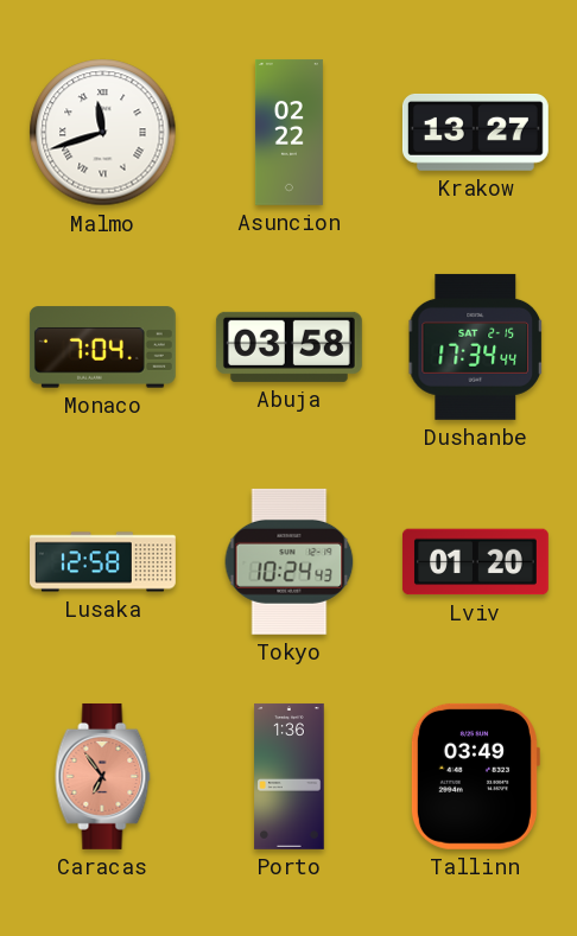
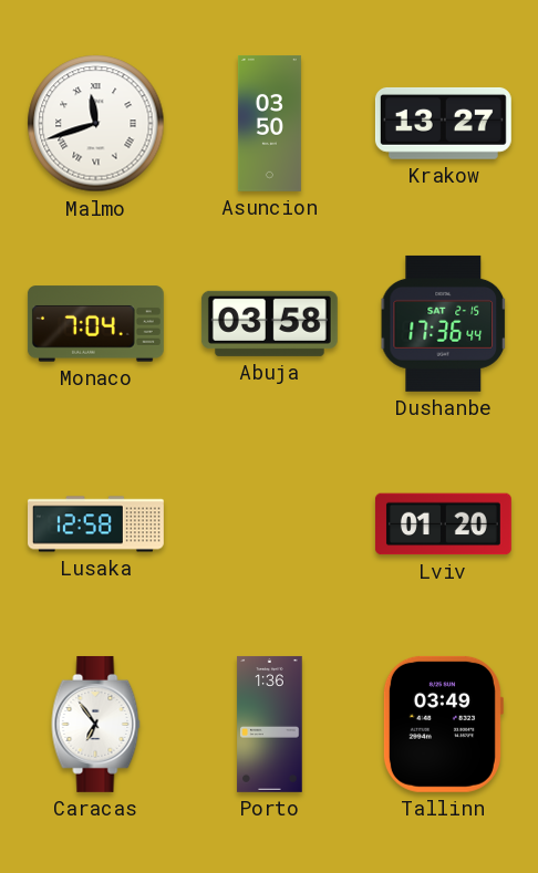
Asuncion: 02:22 -> 03:50 (269, 124)
Dushanbe: 17:34 -> 17:36 (443, 323)
Tokyo: 10:24 -> none (290, 561)
Caracas dial: salmon -> white (96, 724)
